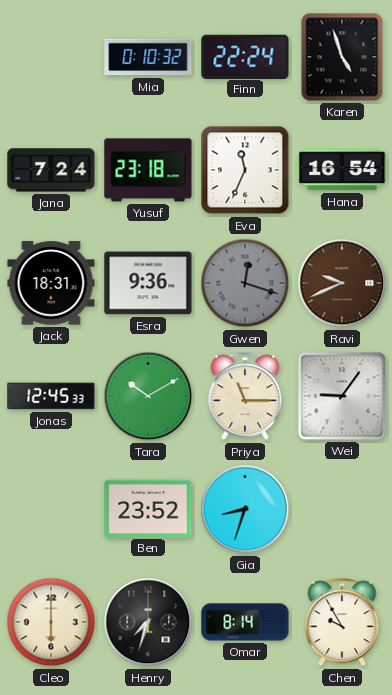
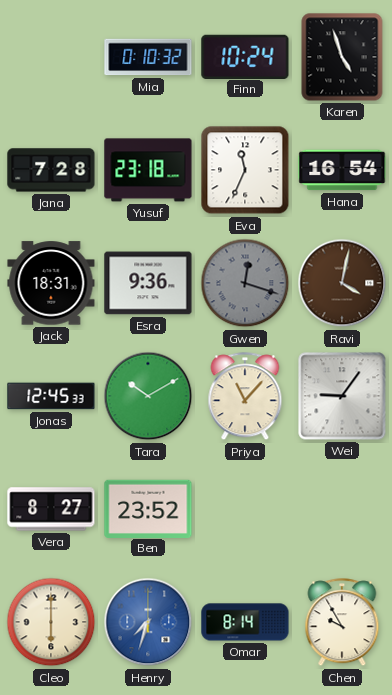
Finn: 22:24 -> 10:24 (245, 56)
Jana: 7:24 -> 7:28 (51, 170)
Ravi: 9:41 -> 4:02 (342, 283)
Priya: 11:15 -> 11:07 (245, 397)
Vera: none -> 8:27 (51, 509)
Gia: 8:33 -> none (245, 509)
Henry dial: black -> blue (148, 622)
